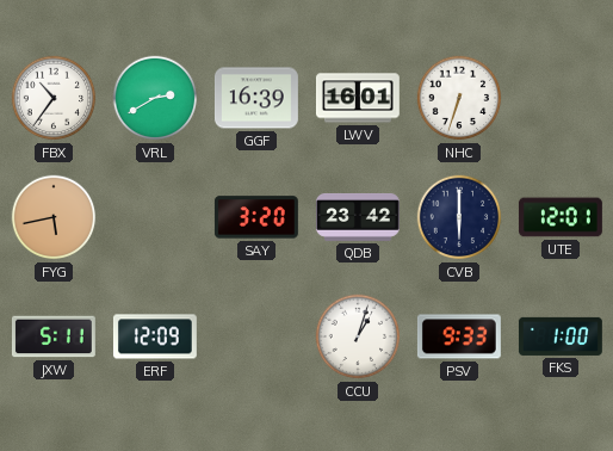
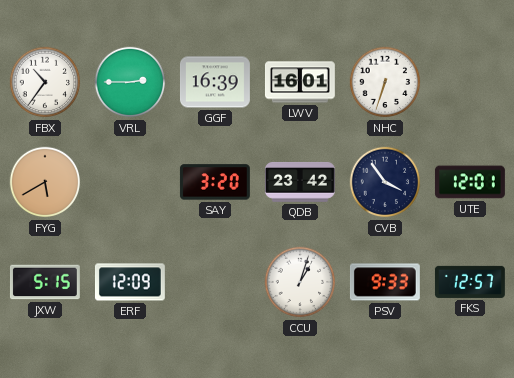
VRL: 2:40 -> 2:45 (130, 82)
FYG: 5:43 -> 5:40 (45, 182)
CVB: 6:00 -> 3:54 (385, 182)
JXW: 5:11 -> 5:15 (45, 282)
FKS: 1:00 -> 12:57 (470, 282)
